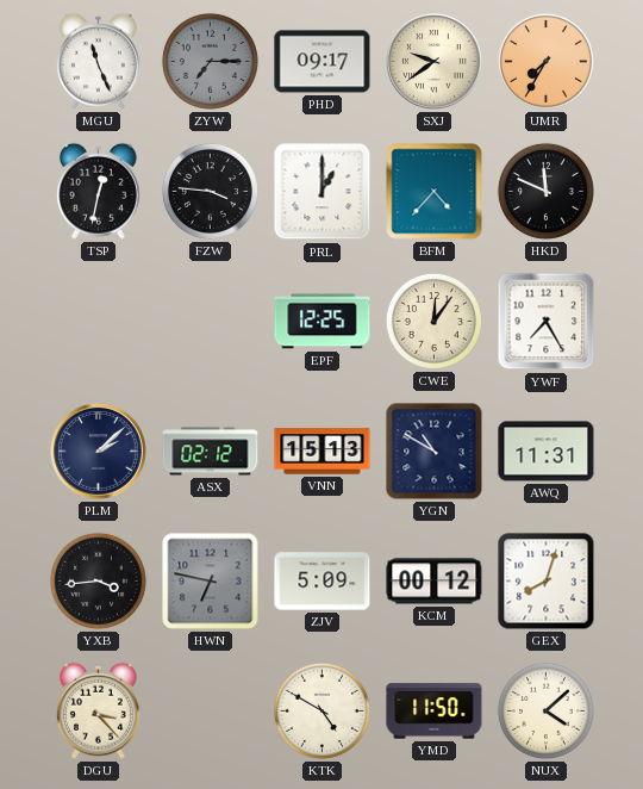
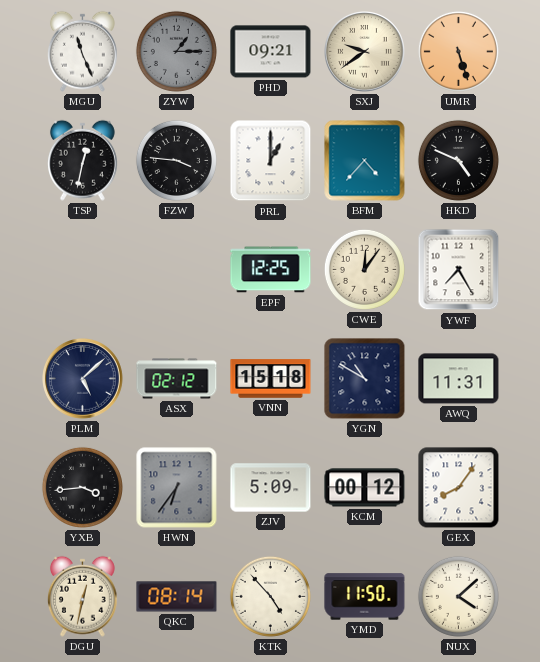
ZYW: 7:15 -> 1:15 (176, 51)
PHD: 09:17 -> 09:21 (271, 52)
UMR: 7:35 -> 5:27 (458, 51)
HKD: 11:49 -> 4:49 (458, 160)
PLM: 2:08 -> 5:08 (83, 379)
VNN: 15:13 -> 15:18 (271, 379)
HWN: 6:47 -> 6:36 (177, 488)
GEX: 8:03 -> 8:06 (459, 488)
DGU: 3:23 -> 12:32 (82, 596)
QKC: none -> 08:14 (177, 597)
KTK: 4:50 -> 4:53 (270, 596)
